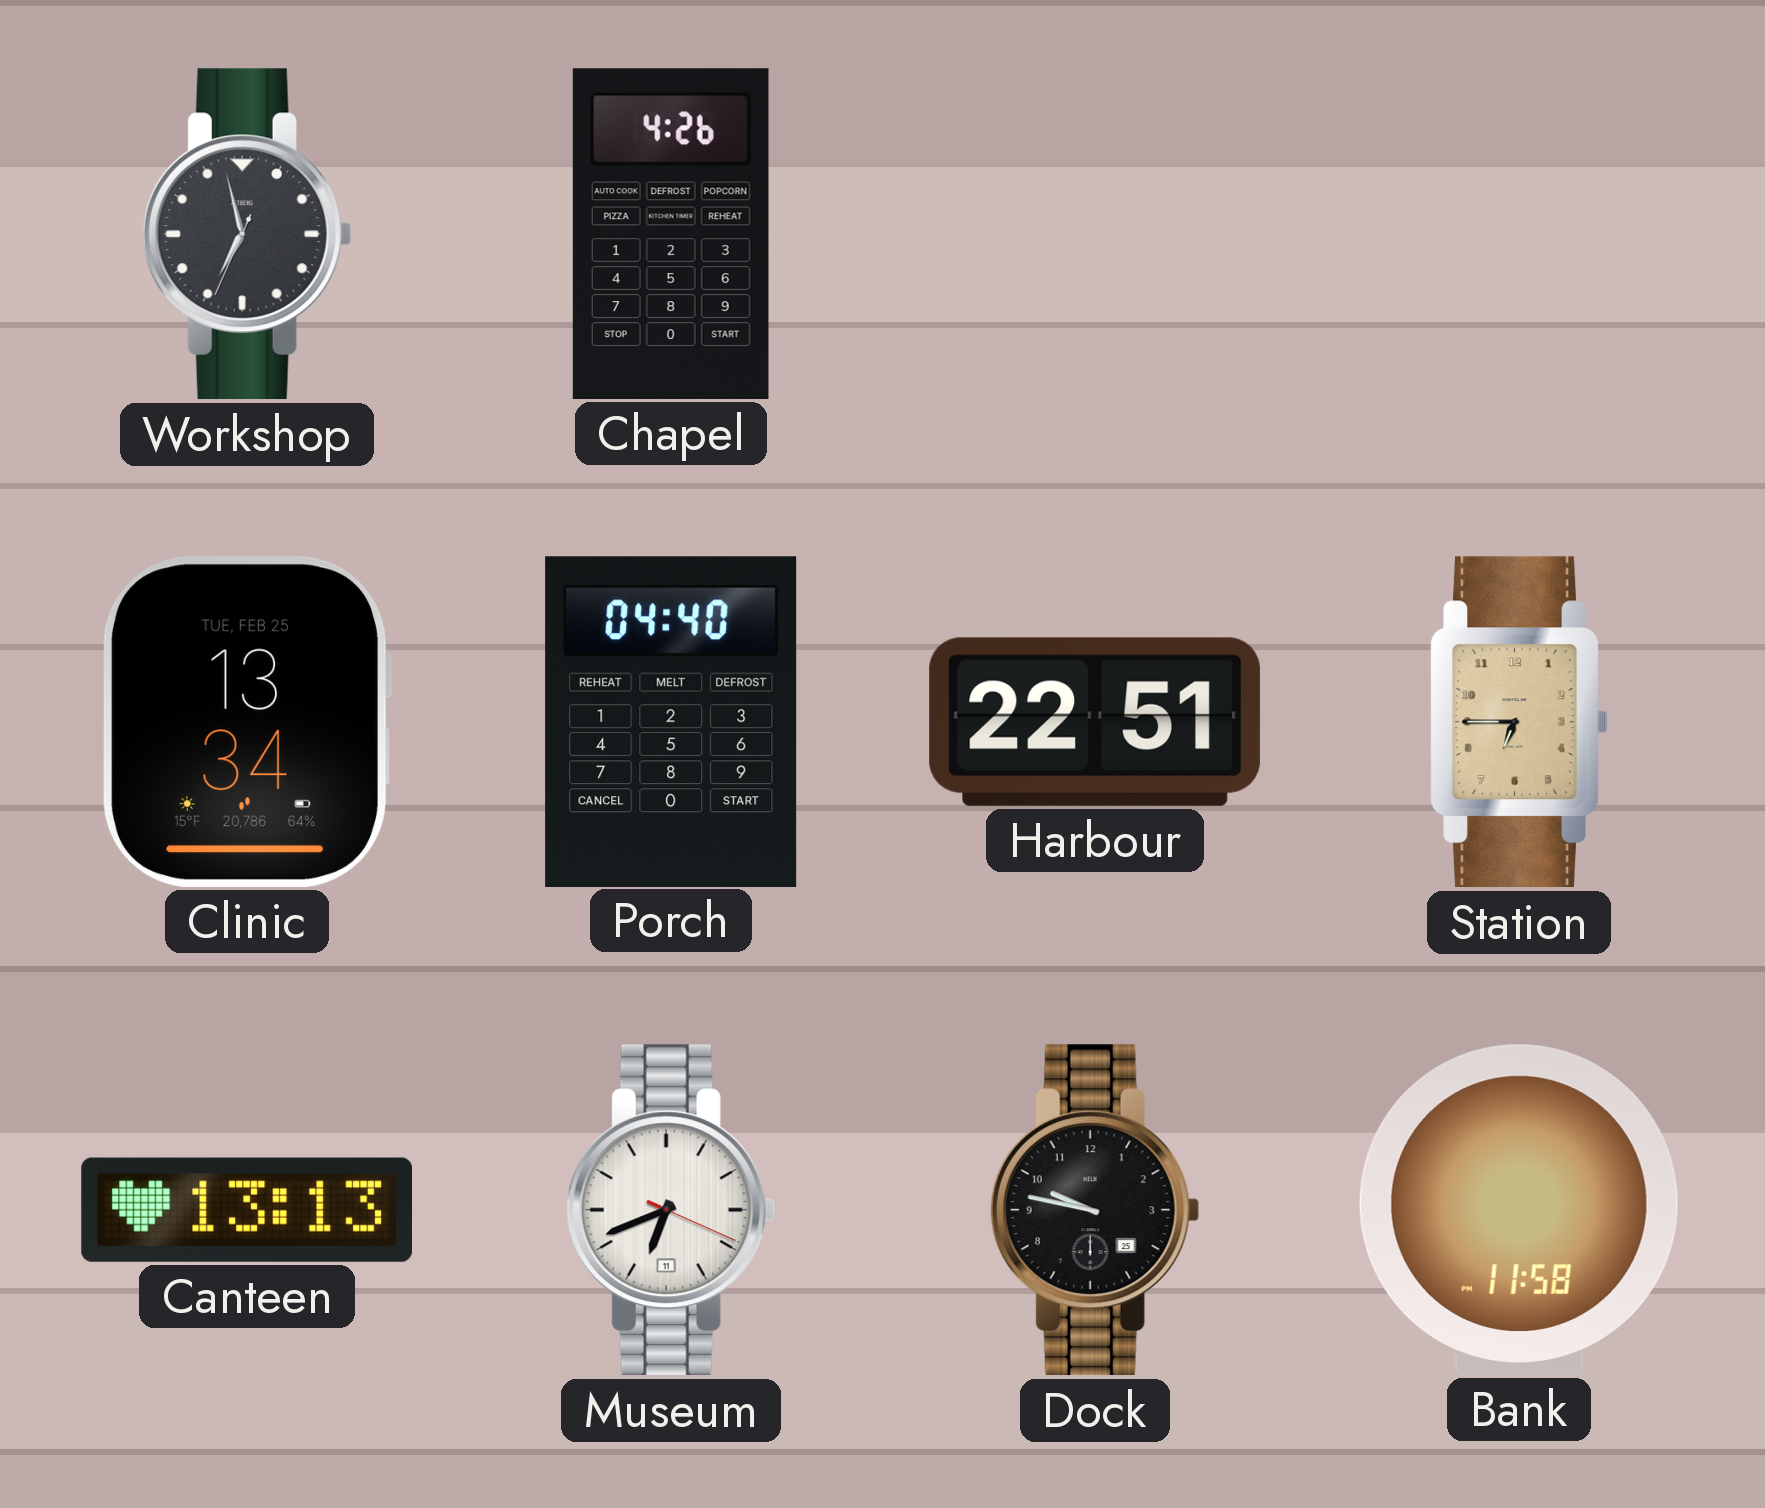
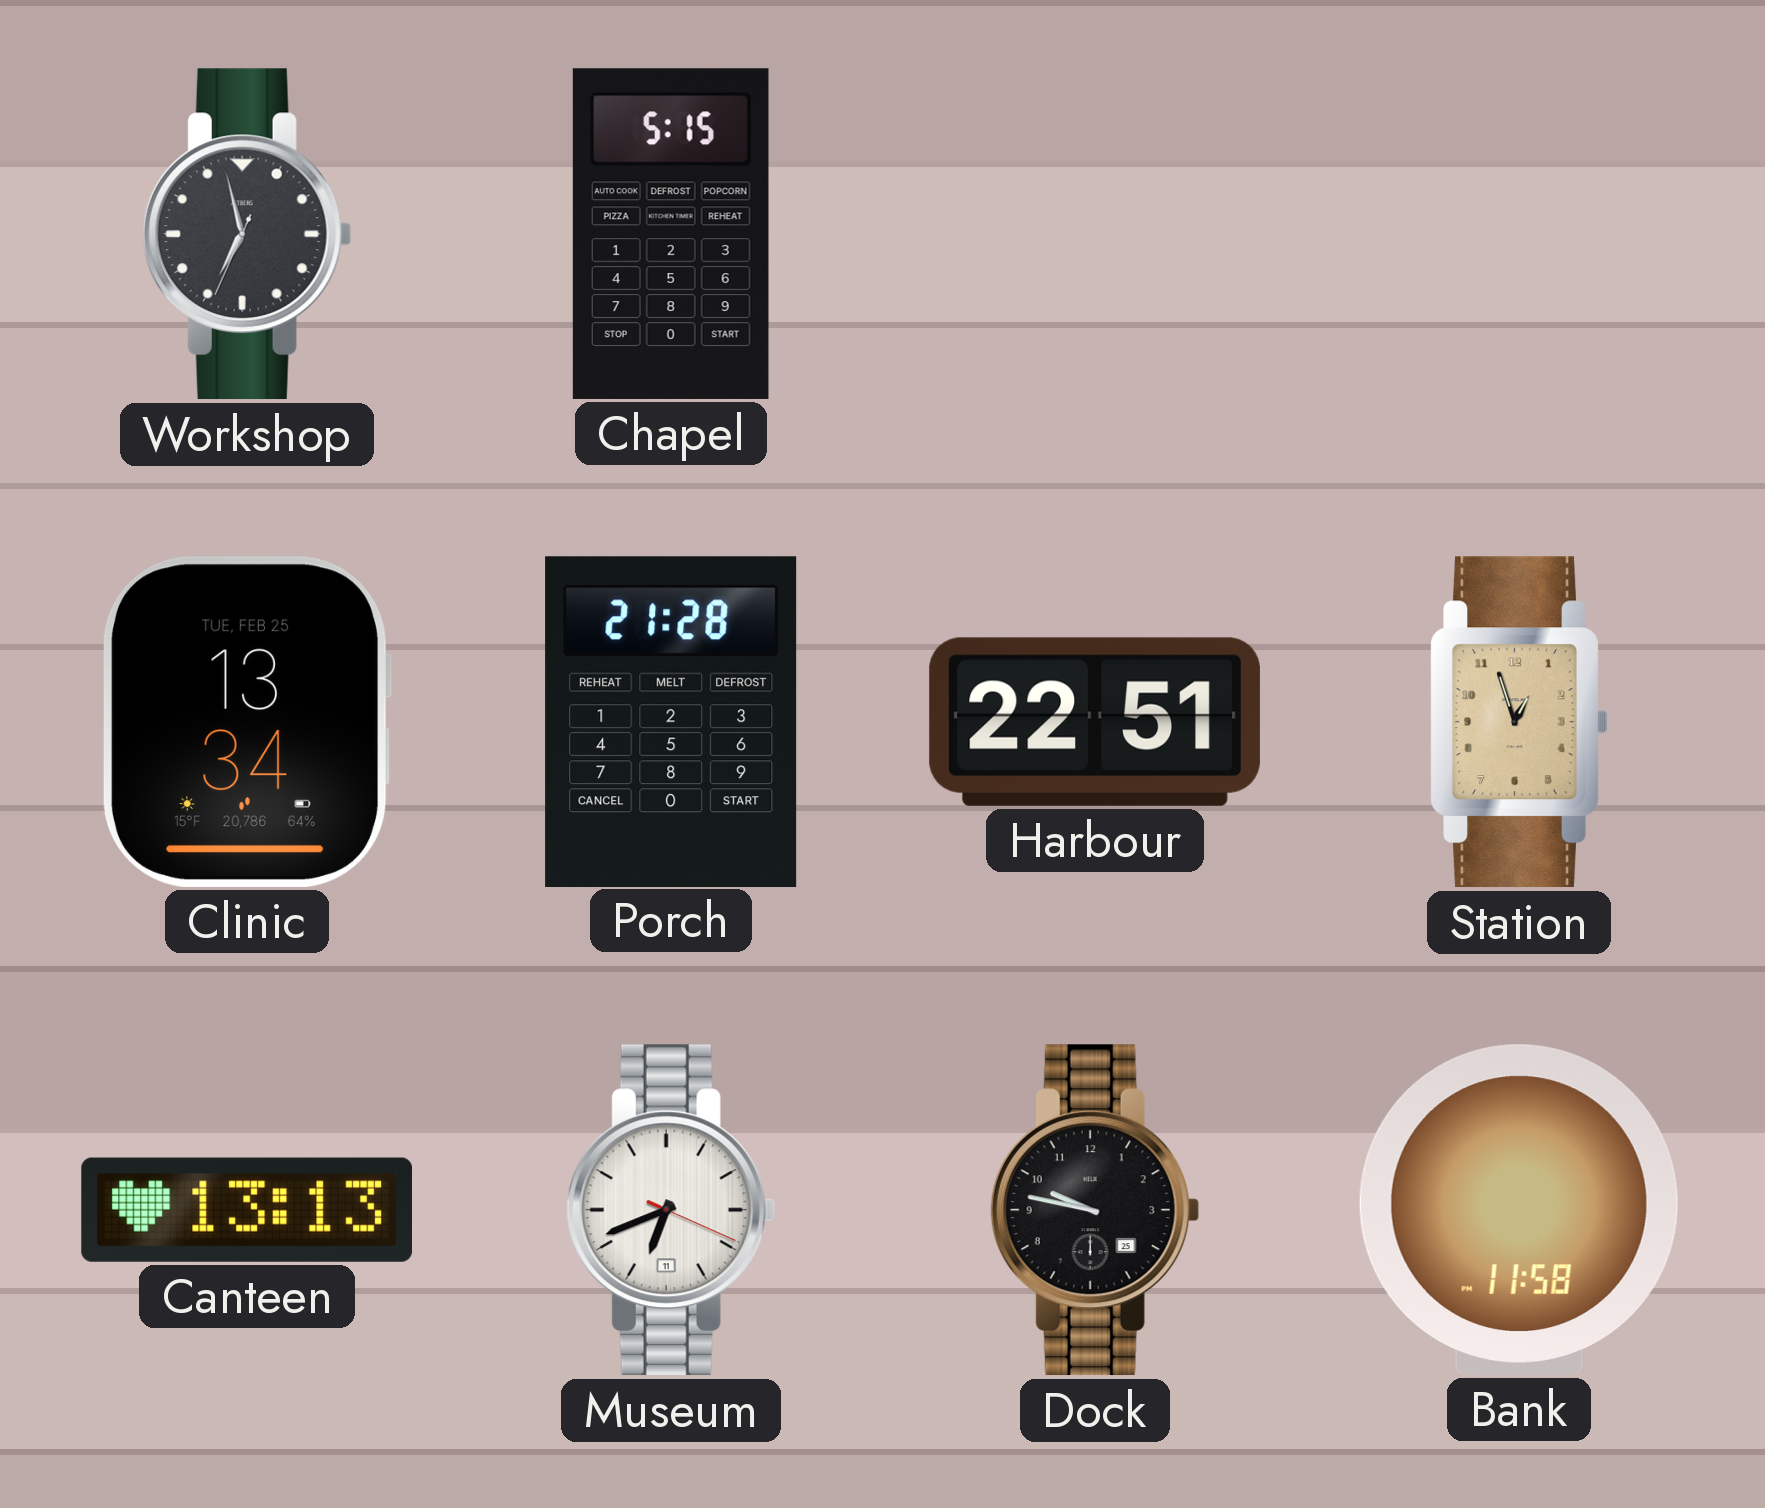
Chapel: 4:26 -> 5:15 (671, 234)
Porch: 04:40 -> 21:28 (671, 721)
Station: 6:45 -> 12:57 (1519, 722)
